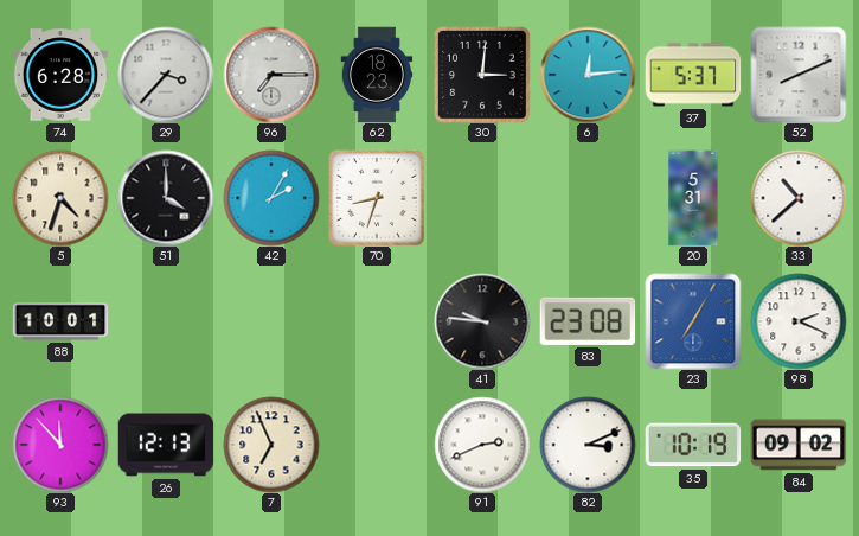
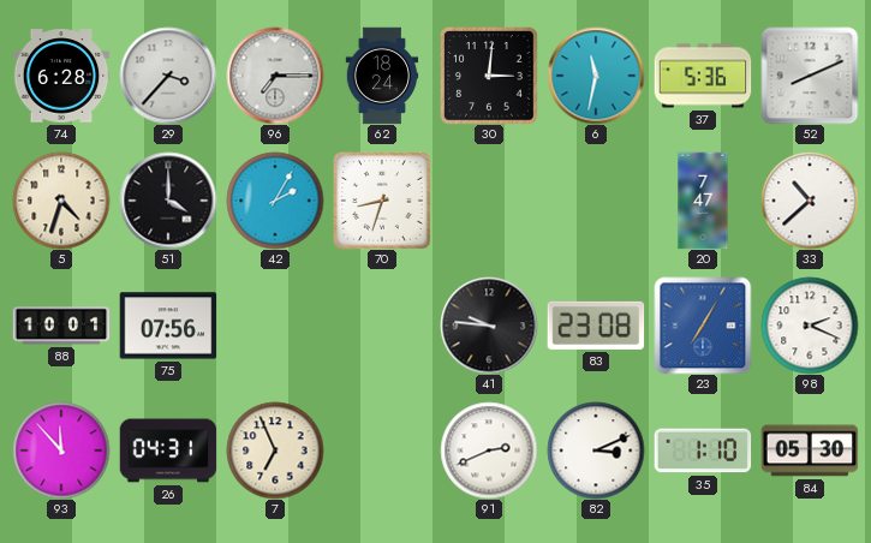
62: 18:23 -> 18:24 (382, 76)
6: 12:14 -> 11:32 (596, 76)
37: 5:37 -> 5:36 (703, 76)
20: 5:31 -> 7:47 (703, 201)
75: none -> 07:56 (168, 326)
26: 12:13 -> 04:31 (168, 450)
35: 10:19 -> 1:10 (703, 450)
84: 09:02 -> 05:30 (810, 450)
